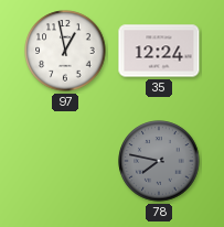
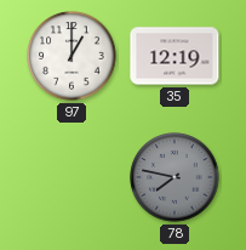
97: 12:58 -> 1:00 (71, 56)
35: 12:24 -> 12:19 (175, 56)
